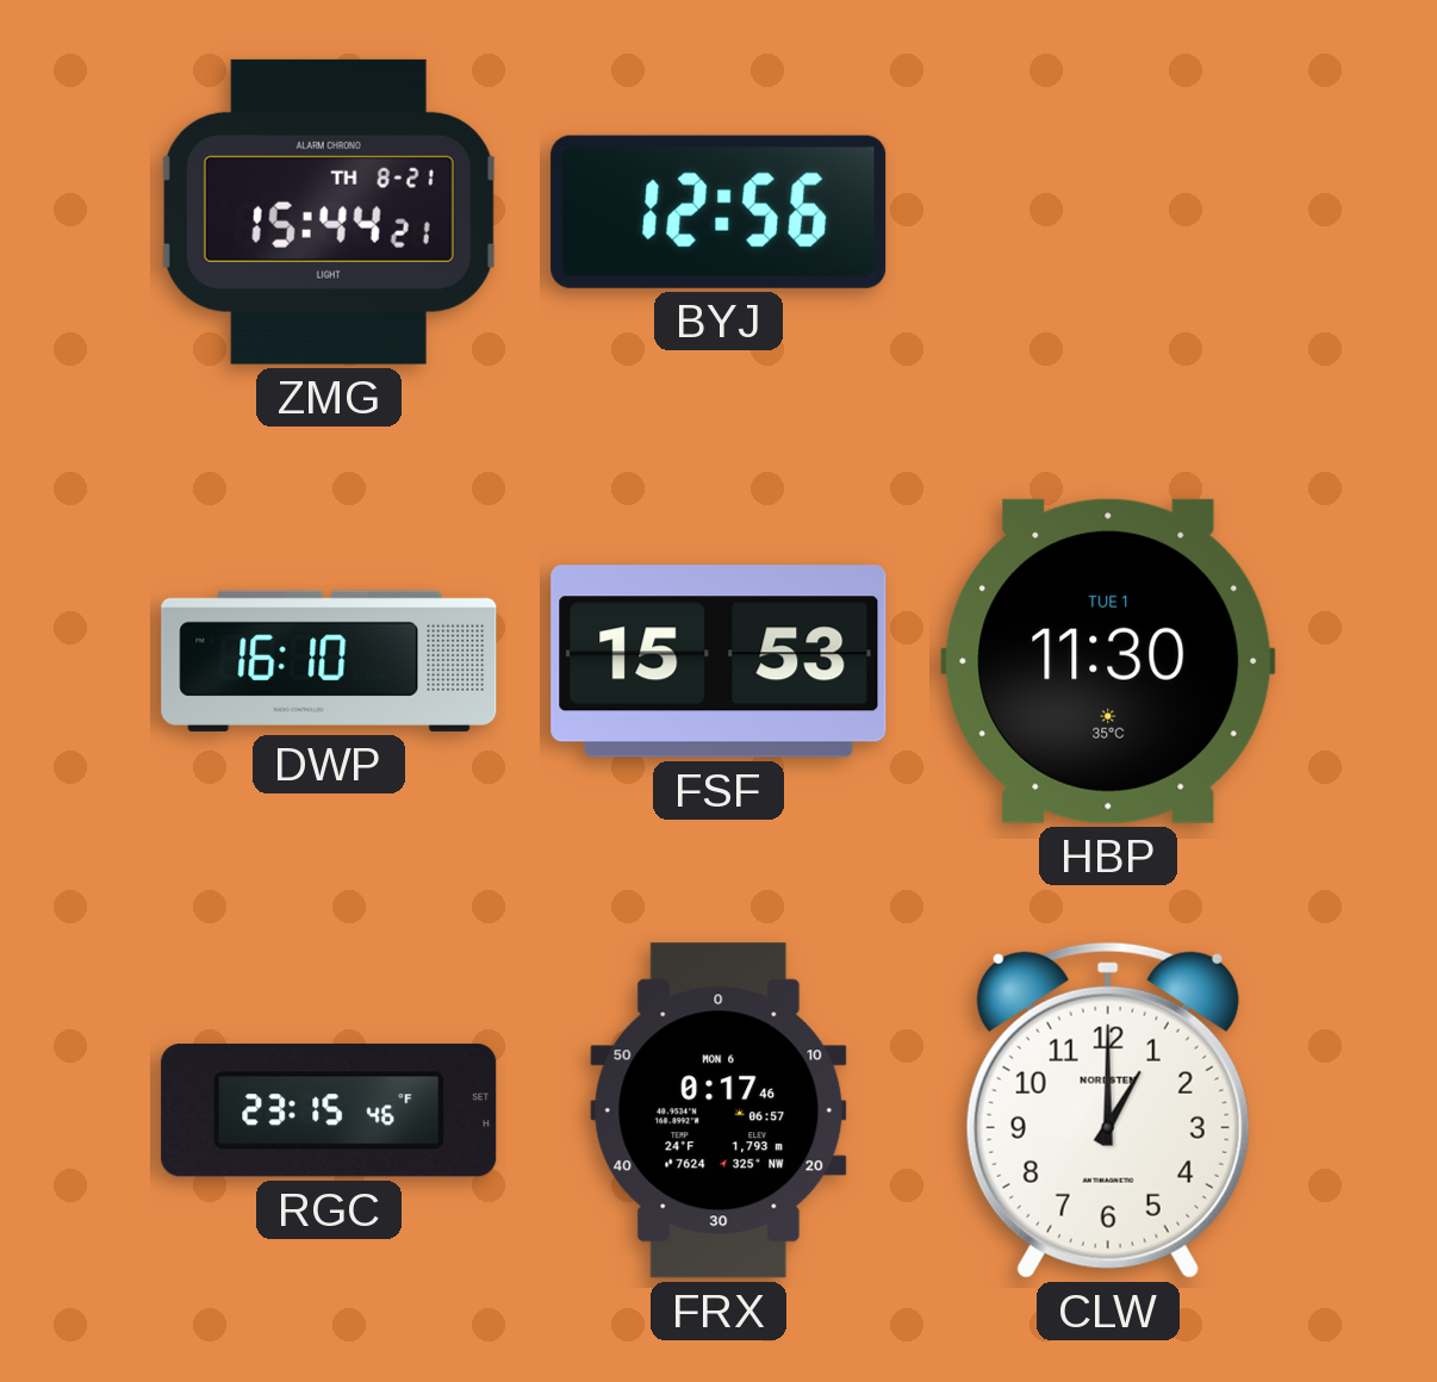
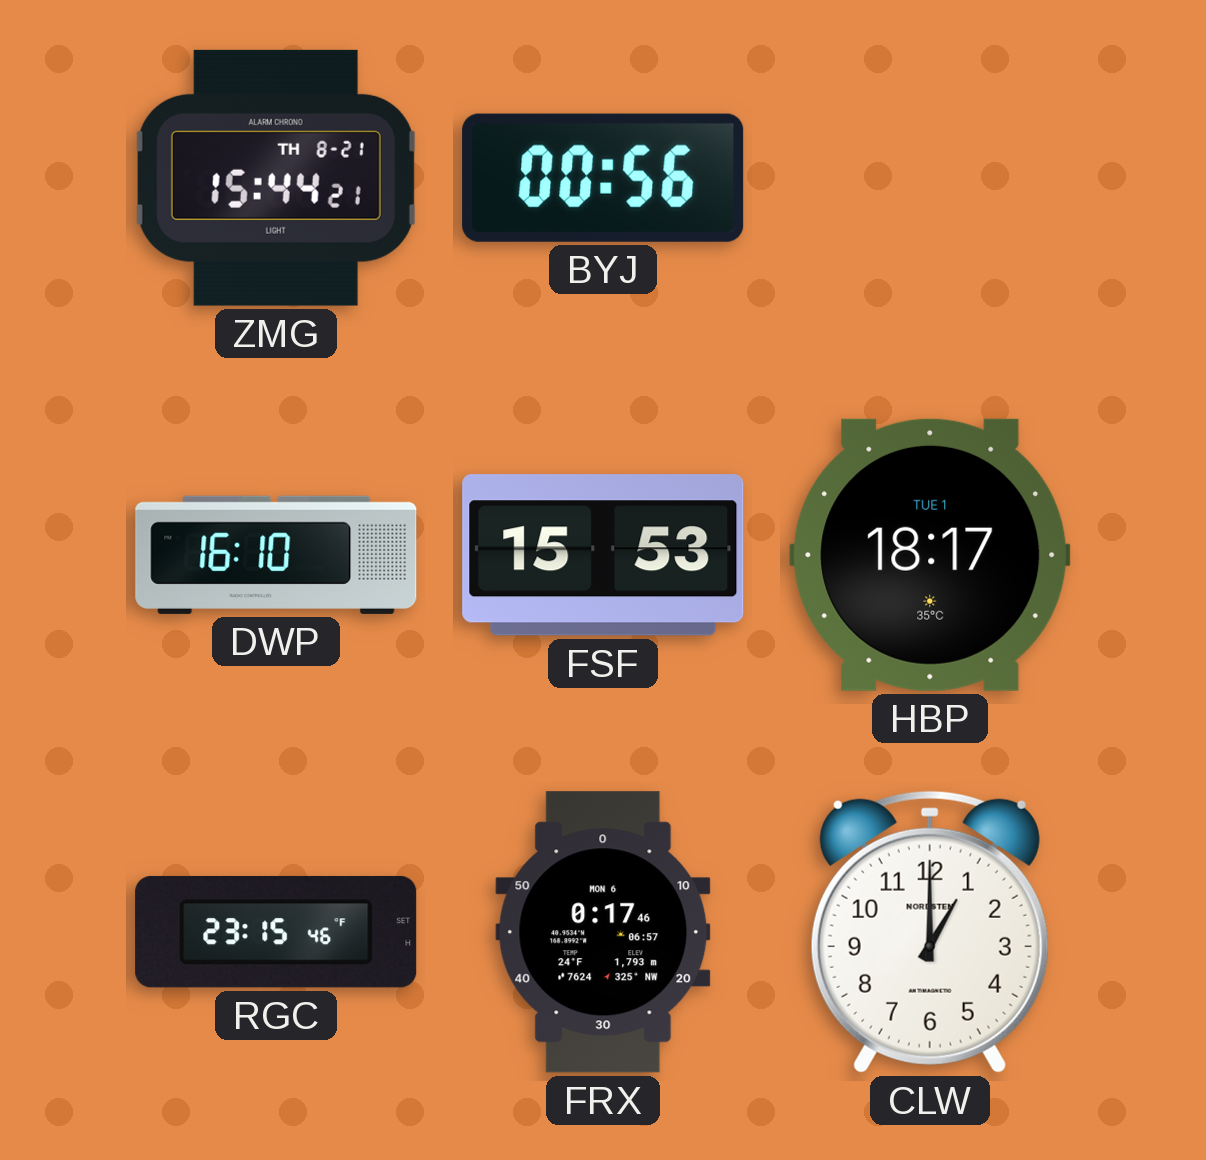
BYJ: 12:56 -> 00:56 (603, 178)
HBP: 11:30 -> 18:17 (930, 555)
